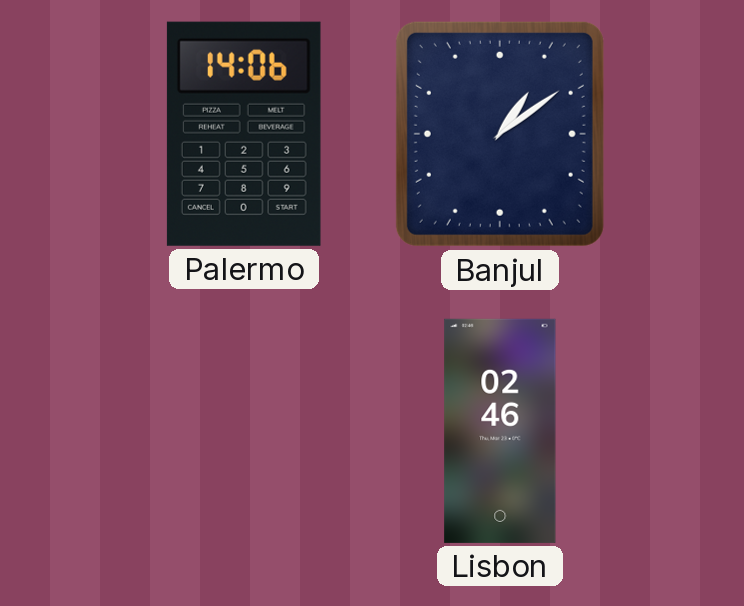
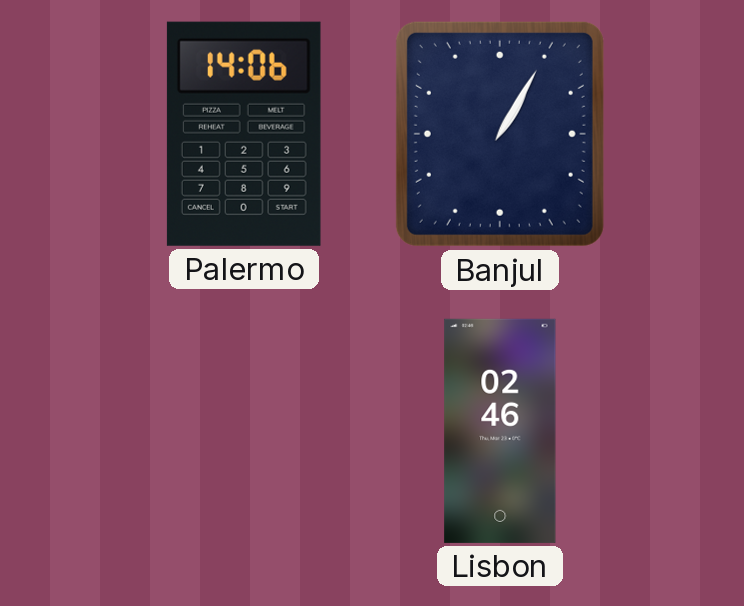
Banjul: 1:09 -> 1:05 (500, 134)
